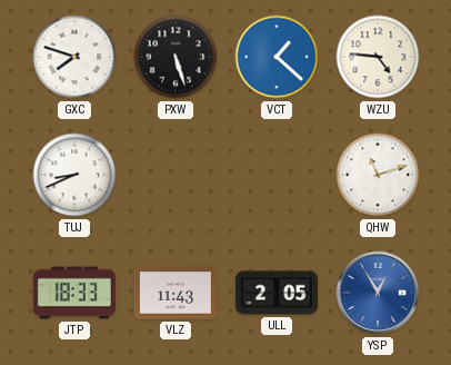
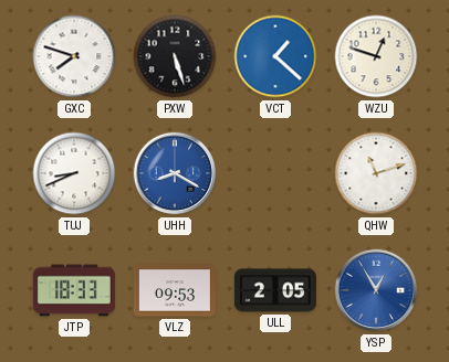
WZU: 4:46 -> 12:48 (376, 56)
UHH: none -> 8:20 (175, 173)
VLZ: 11:43 -> 09:53 (175, 290)
